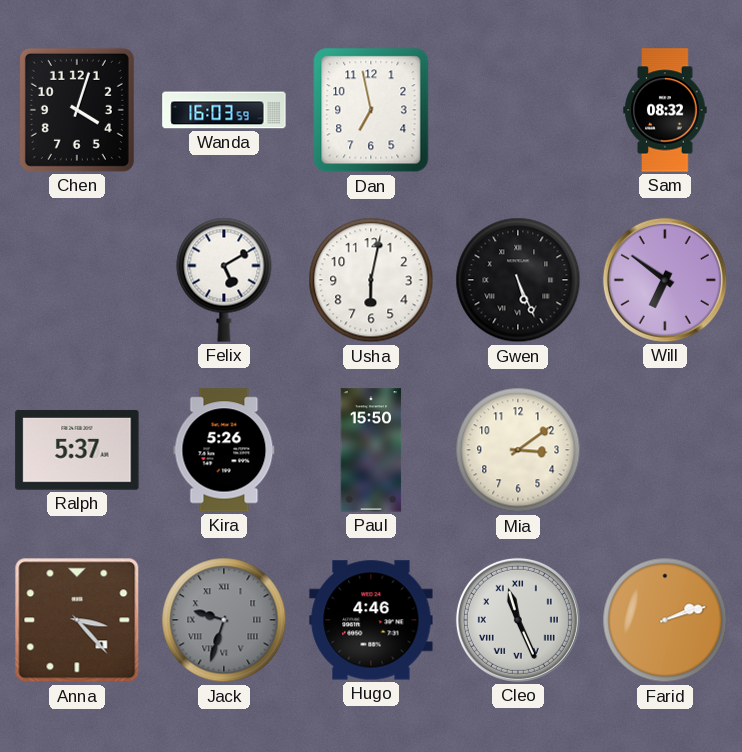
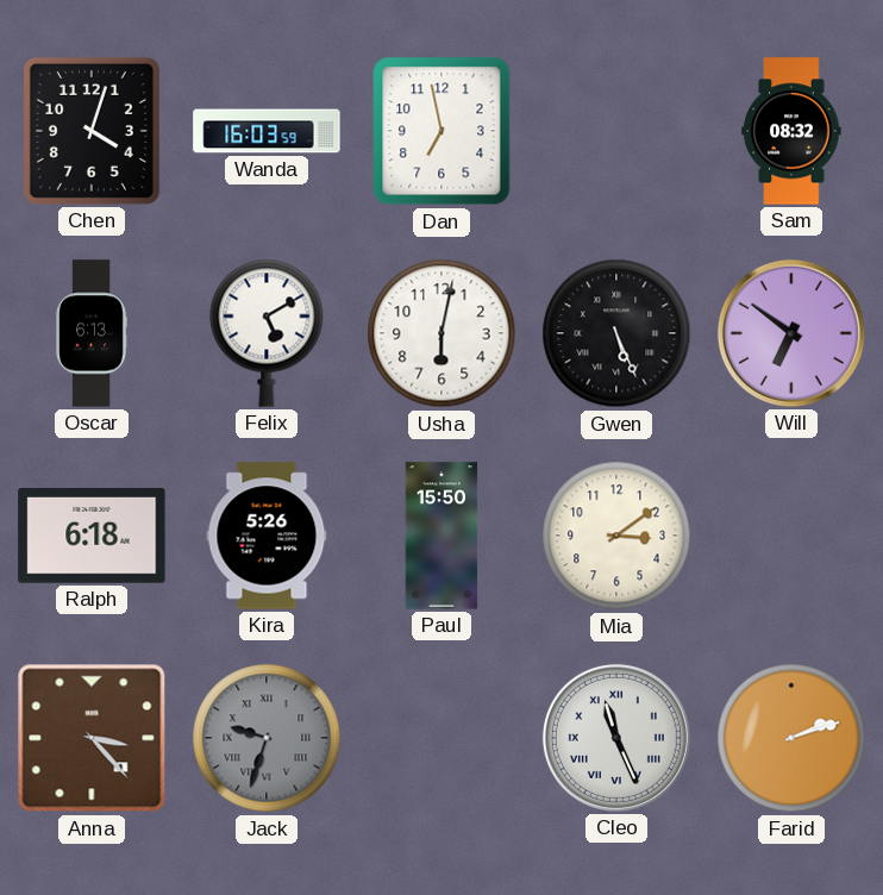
Oscar: none -> 6:13 (92, 333)
Ralph: 5:37 -> 6:18 (92, 536)
Hugo: 4:46 -> none (371, 620)
